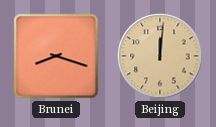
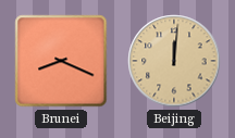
Brunei: 8:18 -> 8:19 (61, 61)
